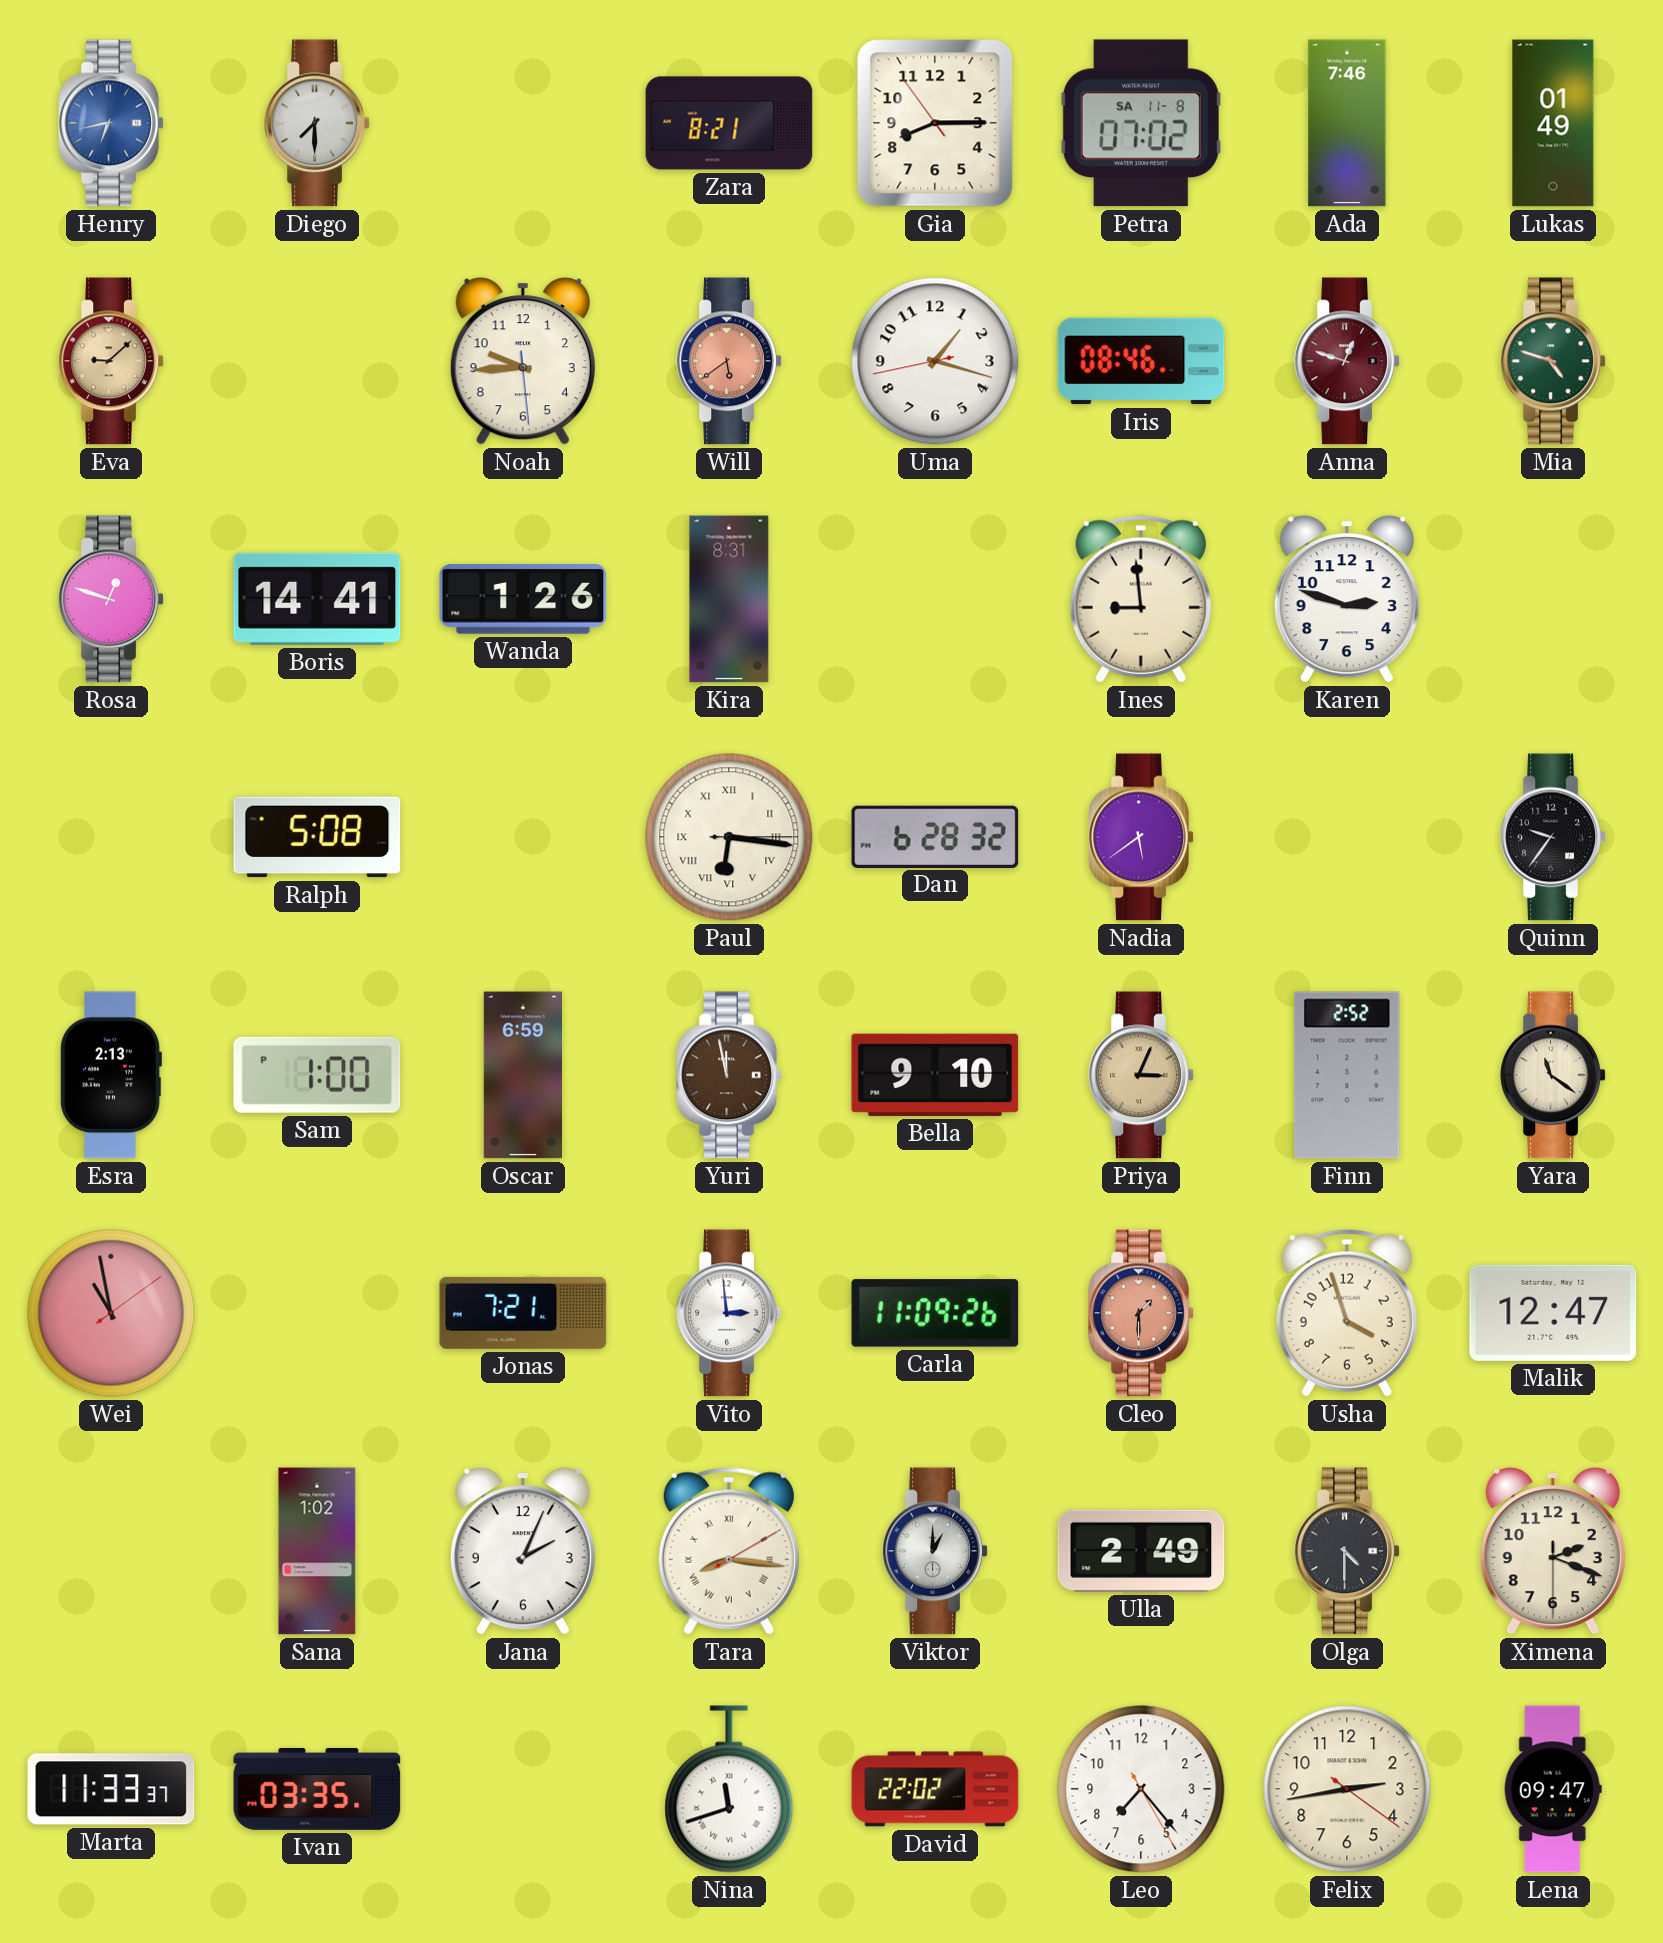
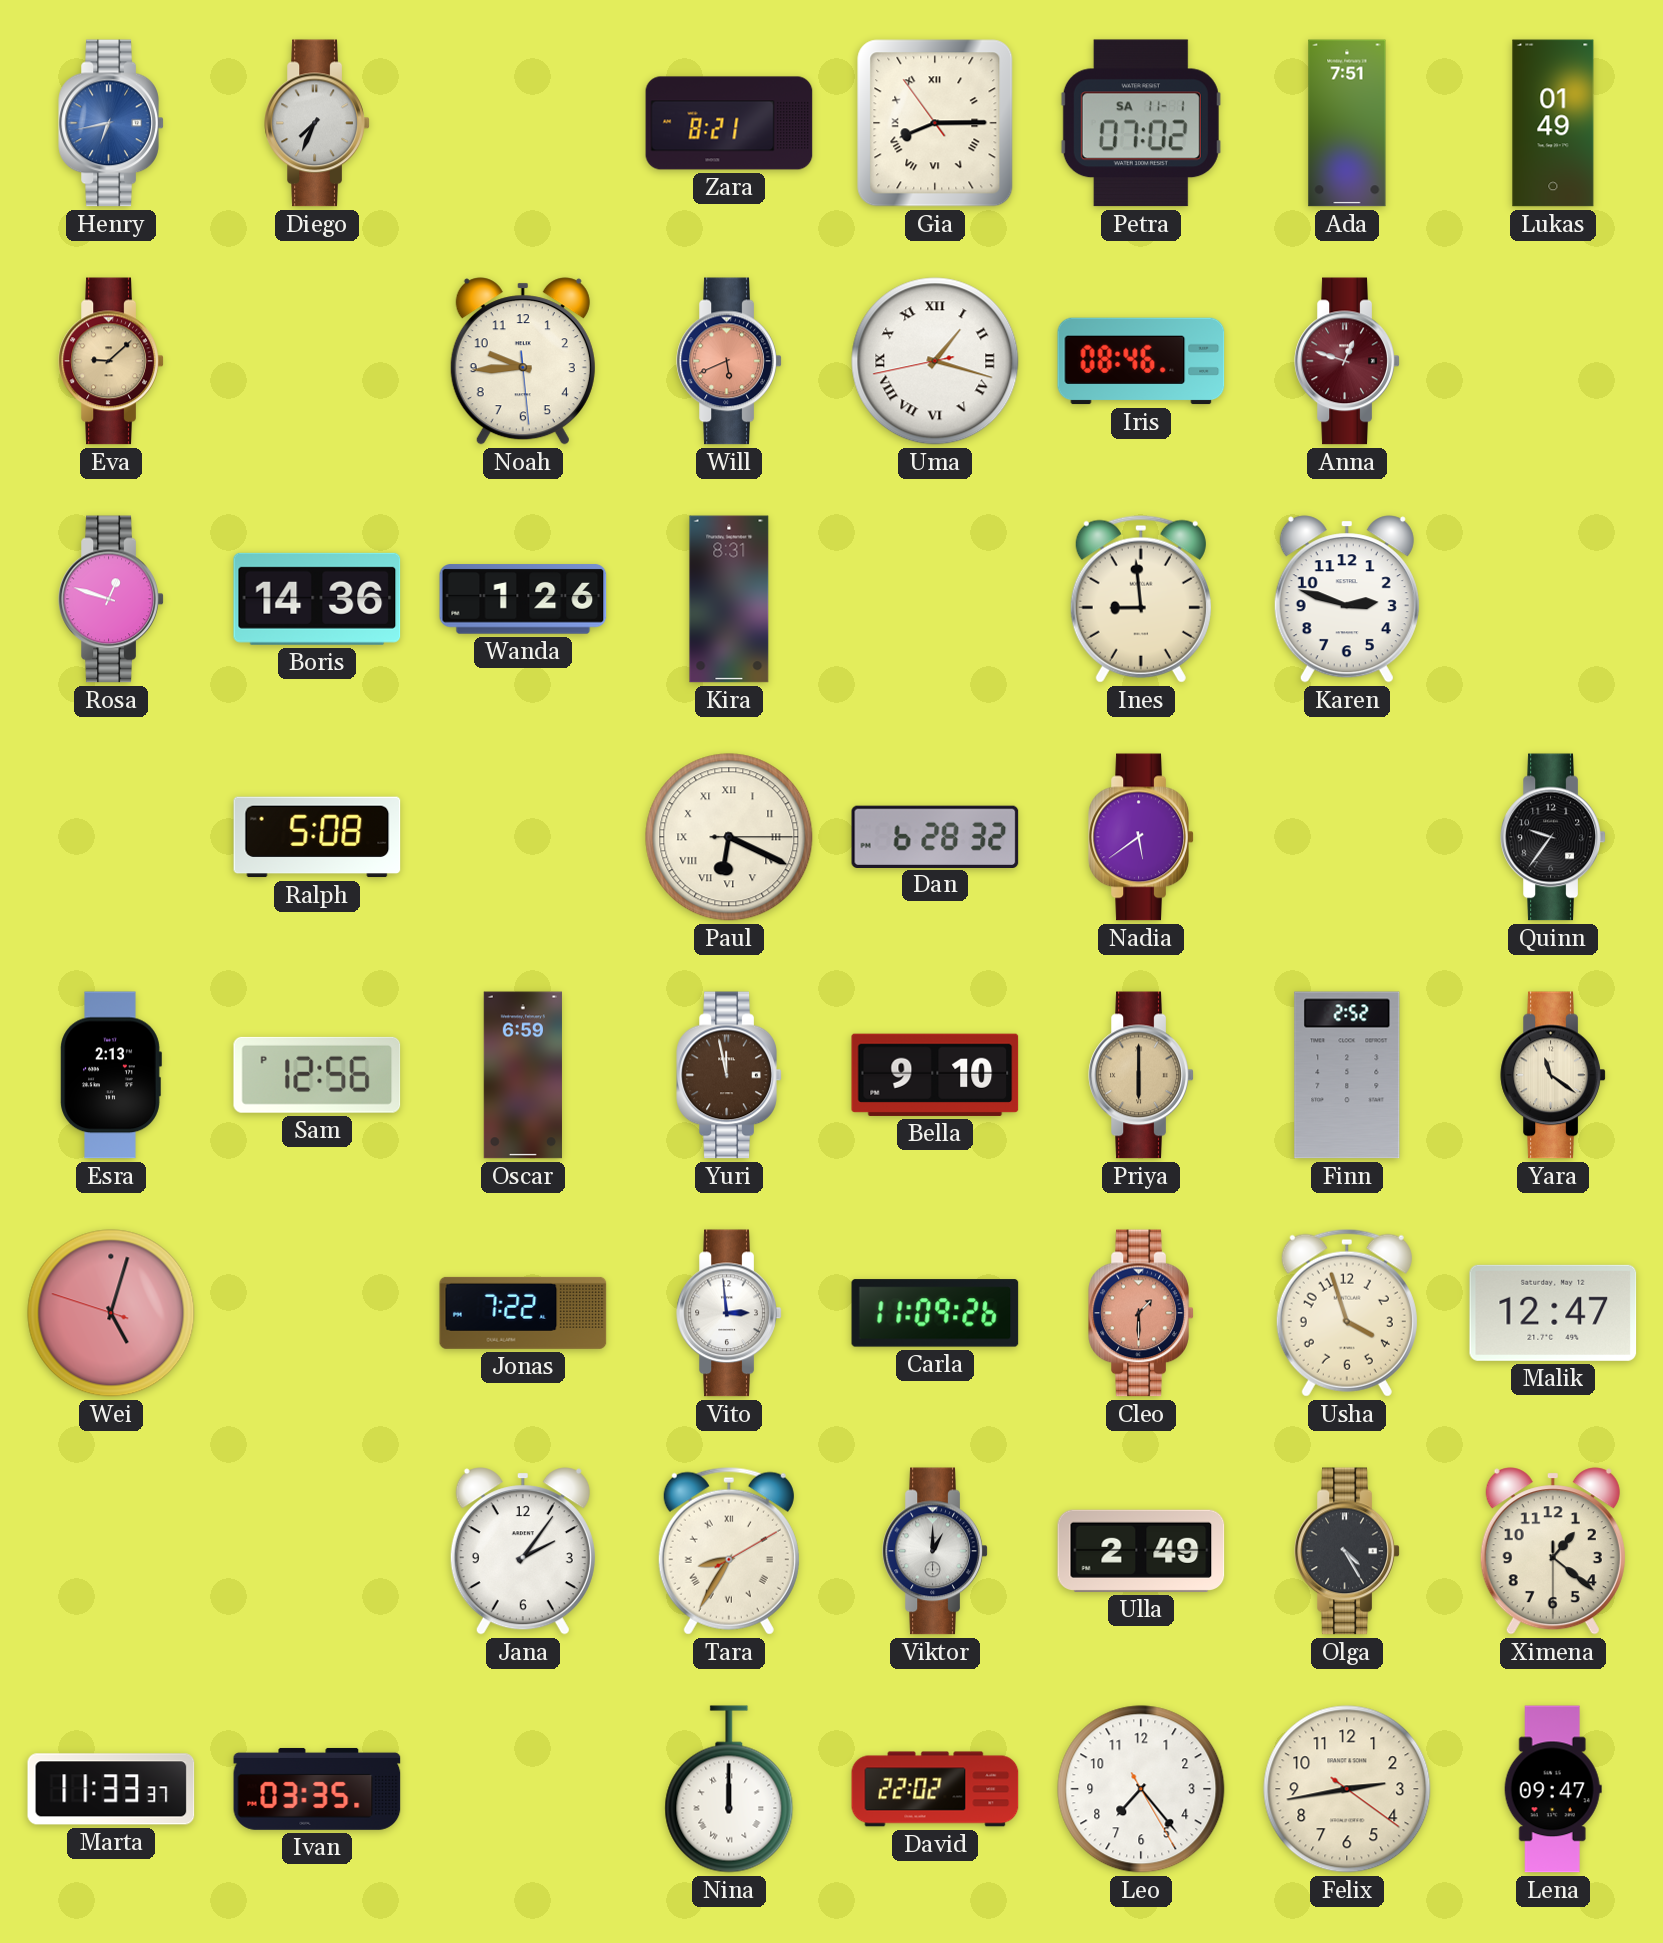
Diego: 7:30 -> 7:34 (317, 123)
Gia numerals: Arabic -> Roman (935, 123)
Petra date: SA 11-8 -> SA 11-1 (1141, 123)
Ada: 7:46 -> 7:51 (1347, 123)
Will: 5:39 -> 5:41 (729, 361)
Uma numerals: Arabic -> Roman (935, 361)
Mia: 4:48 -> none (1553, 361)
Boris: 14:41 -> 14:36 (317, 599)
Paul: 6:16 -> 6:19 (729, 837)
Sam: 1:00 -> 12:56 (317, 1075)
Priya: 3:04 -> 6:00 (1141, 1075)
Wei: 10:58 -> 5:02 (111, 1313)
Jonas: 7:21 -> 7:22 (523, 1313)
Sana: 1:02 -> none (317, 1551)
Jana: 2:04 -> 2:06 (523, 1551)
Tara: 8:16 -> 8:35 (729, 1551)
Olga: 4:30 -> 4:25 (1347, 1551)
Ximena: 2:18 -> 1:21 (1553, 1551)
Nina: 11:42 -> 12:00 (729, 1789)
